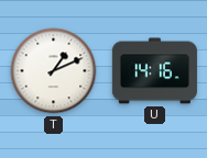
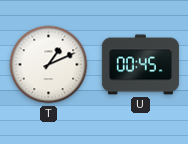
U: 14:16 -> 00:45 (140, 65)
